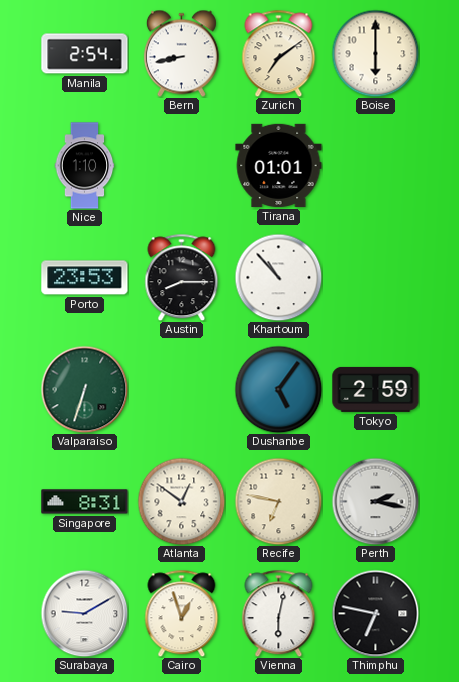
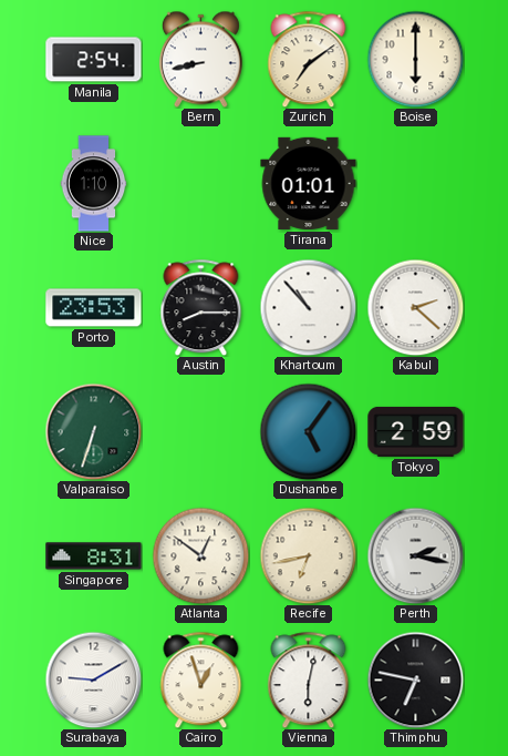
Kabul: none -> 2:22 (415, 307)
Recife: 6:47 -> 6:43 (308, 555)
